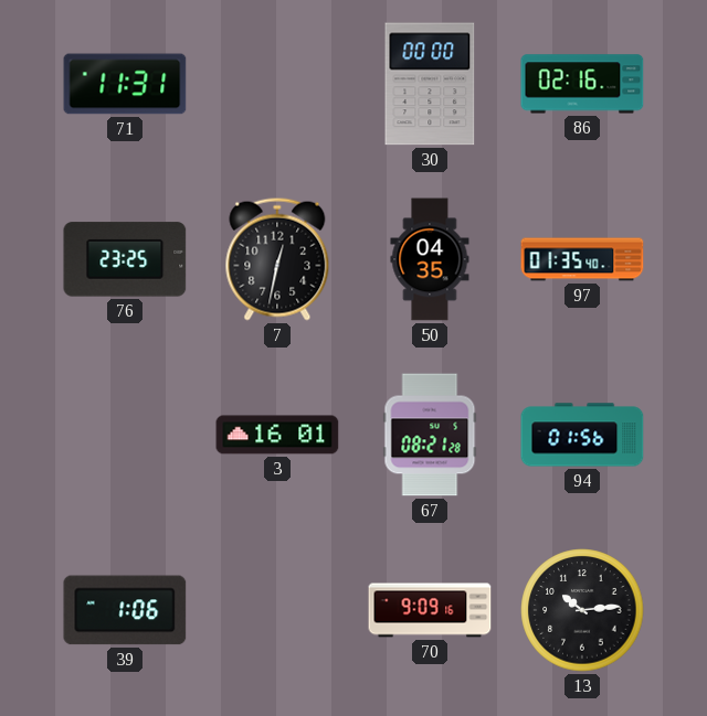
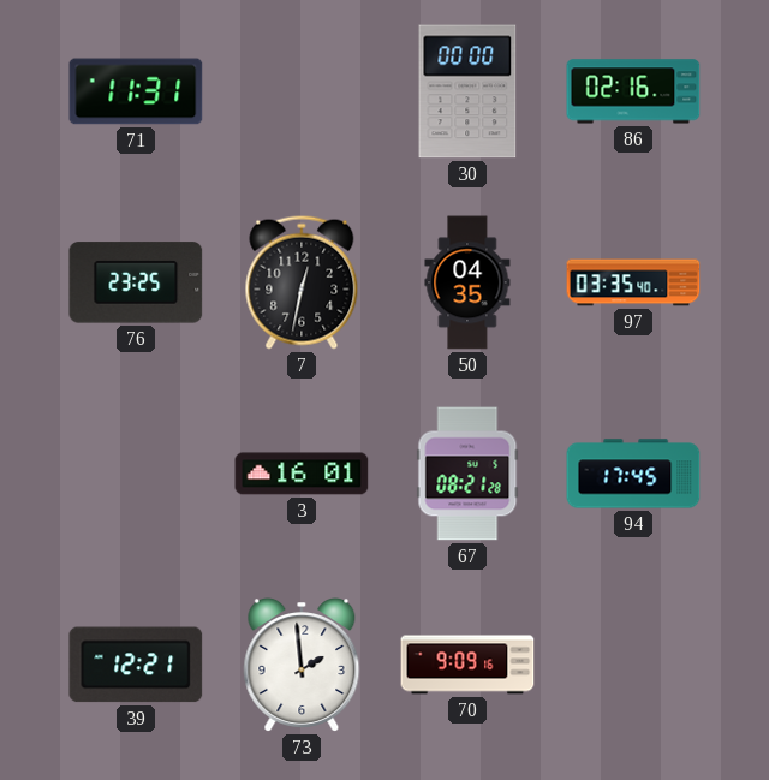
97: 01:35 -> 03:35 (633, 282)
94: 01:56 -> 17:45 (633, 474)
39: 1:06 -> 12:21 (136, 665)
73: none -> 1:59 (302, 666)
13: 10:14 -> none (582, 610)
